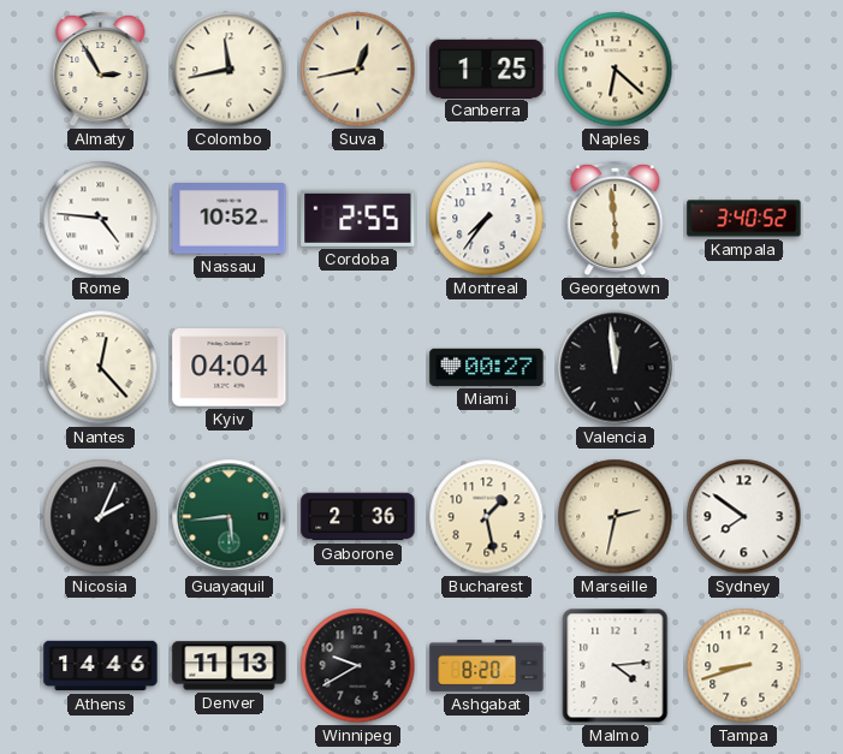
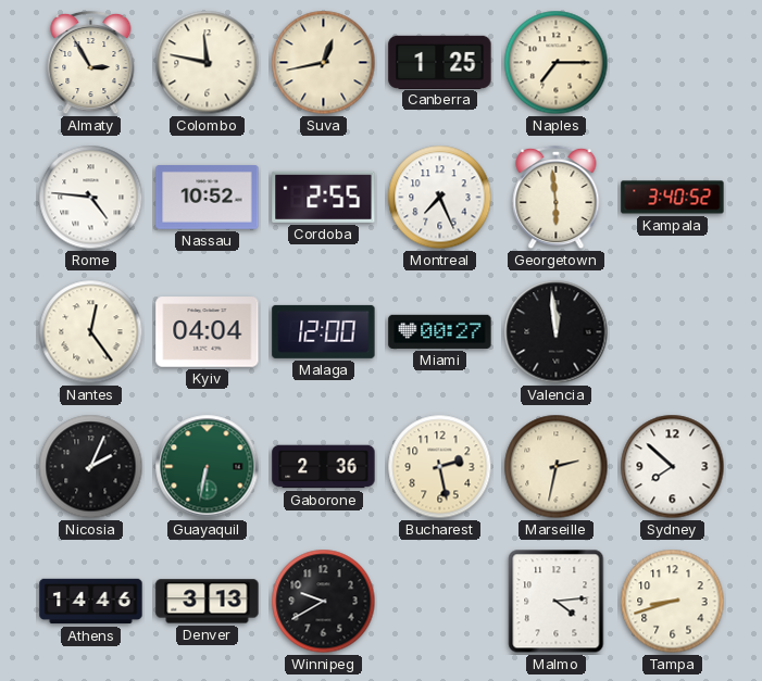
Colombo: 11:43 -> 11:47 (208, 63)
Naples: 6:22 -> 7:15 (557, 63)
Montreal: 7:36 -> 7:26 (440, 198)
Nantes: 12:23 -> 12:24 (91, 332)
Malaga: none -> 12:00 (324, 331)
Guayaquil: 5:44 -> 6:32 (208, 467)
Bucharest: 1:28 -> 2:28 (440, 467)
Sydney: 7:51 -> 7:52 (673, 467)
Denver: 11:13 -> 3:13 (208, 602)
Ashgabat: 8:20 -> none (487, 666)
